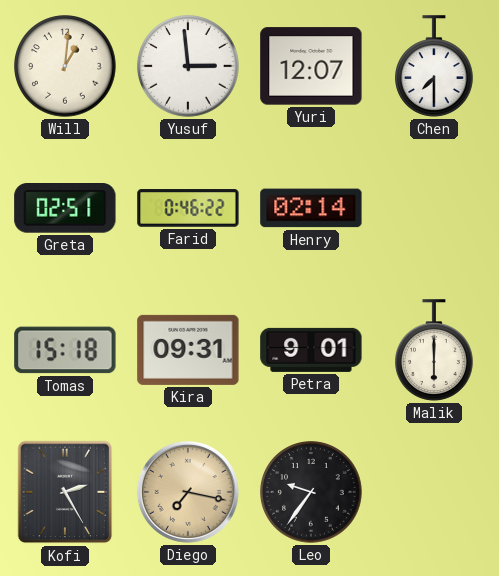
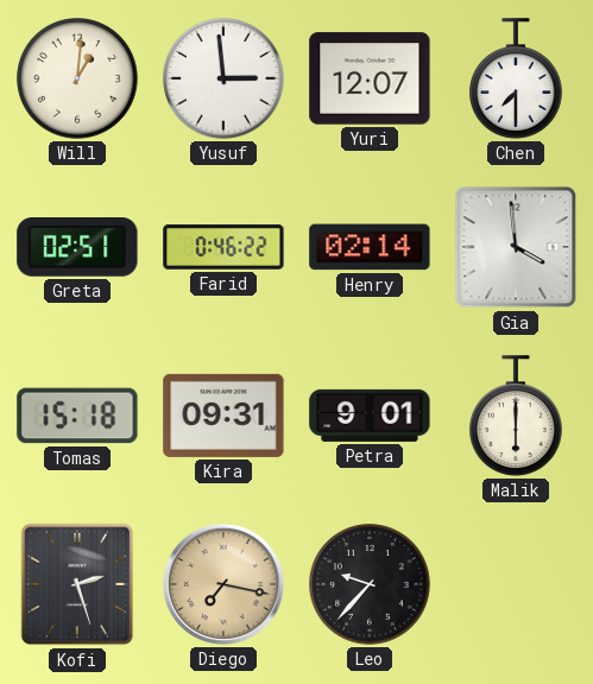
Gia: none -> 3:59 (516, 247)
Kofi: 2:25 -> 2:27 (77, 584)
Leo: 9:36 -> 9:37 (370, 584)
